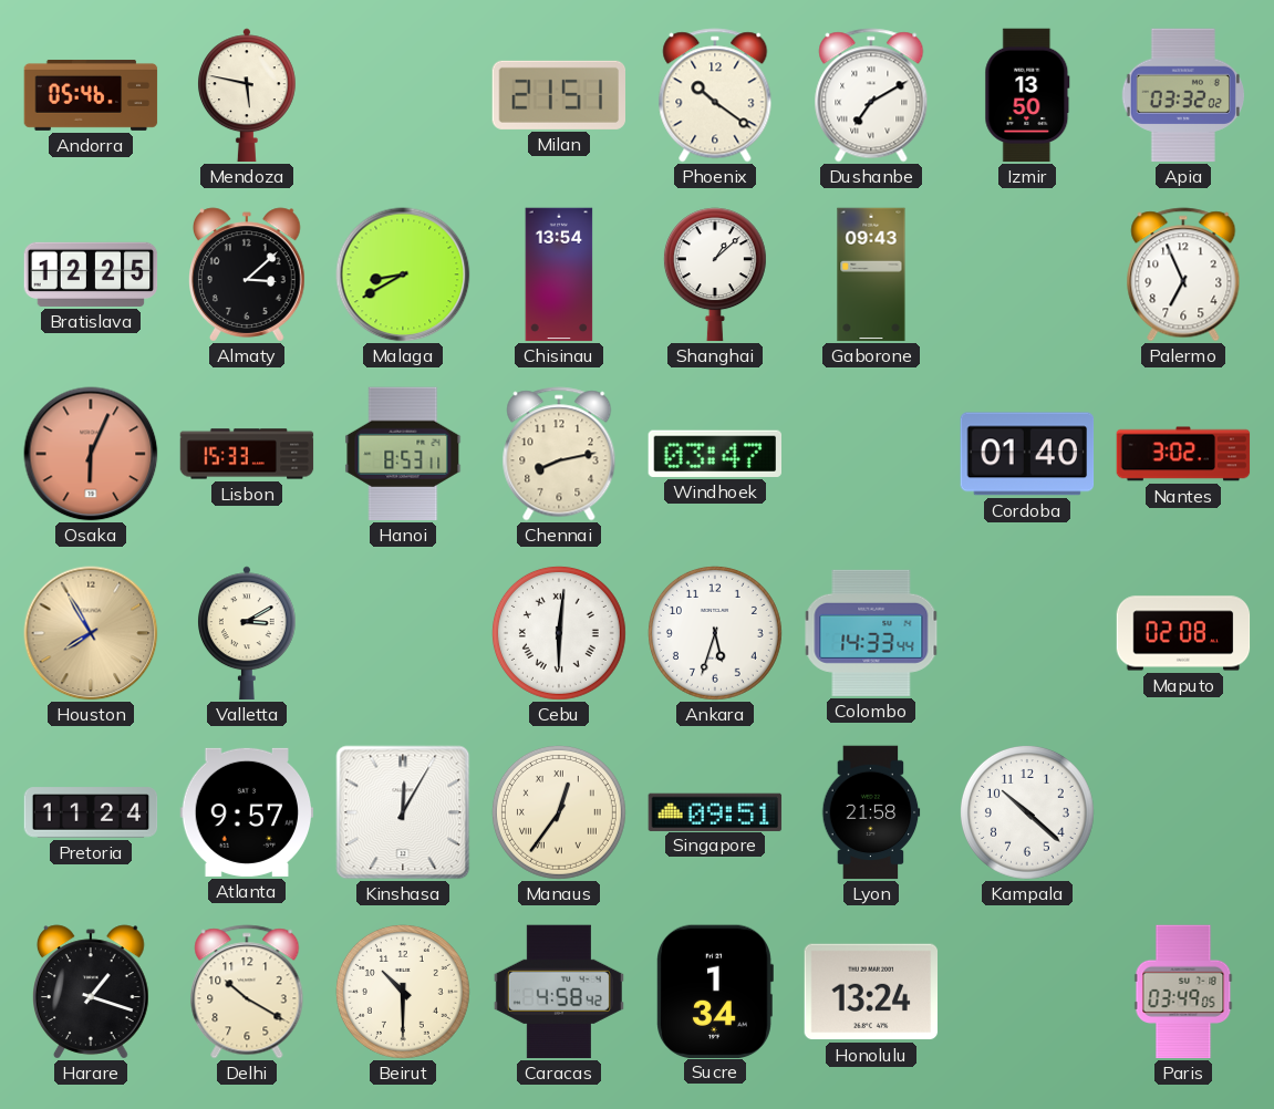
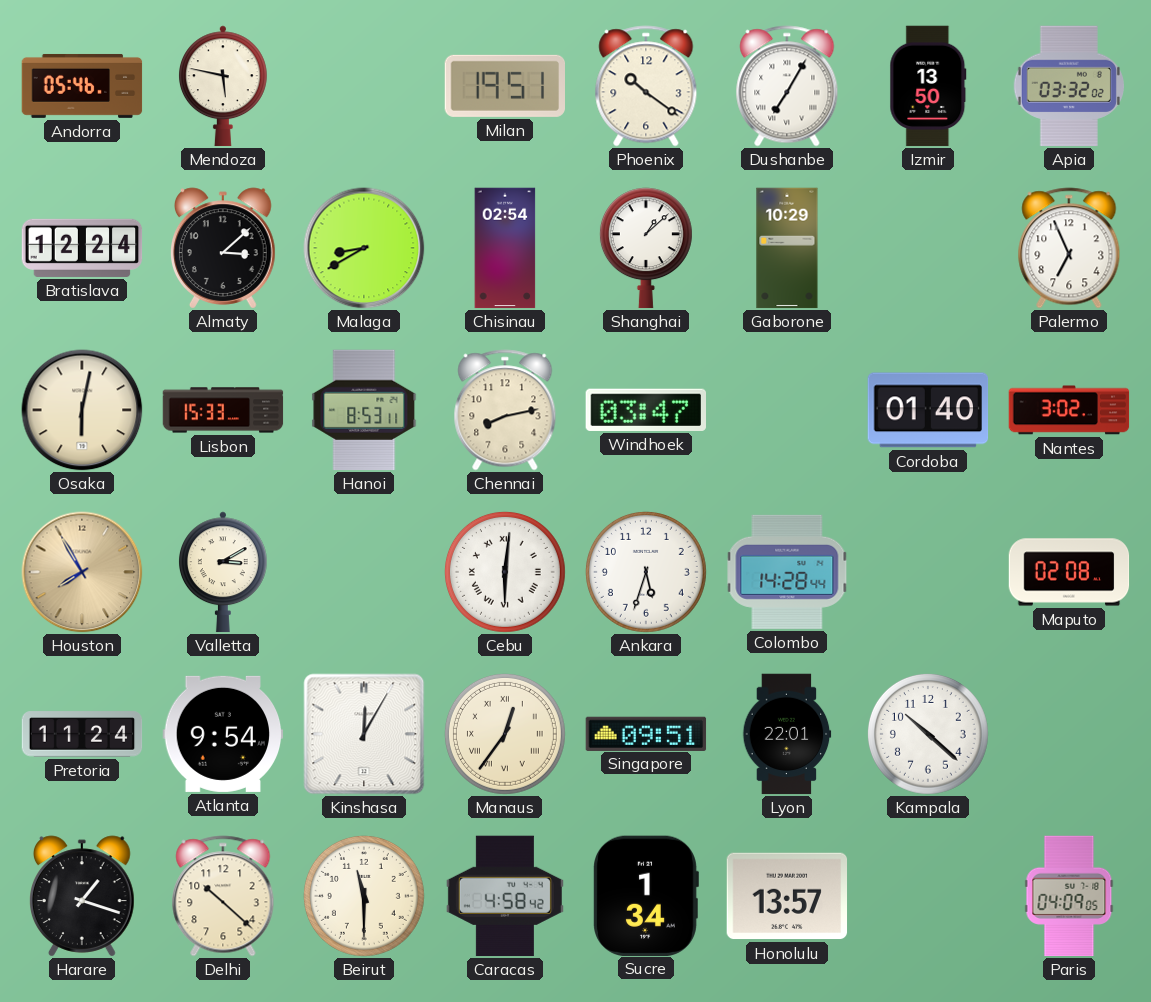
Milan: 21:51 -> 19:51 (504, 86)
Dushanbe: 7:10 -> 7:05 (787, 86)
Bratislava: 12:25 -> 12:24 (82, 248)
Chisinau: 13:54 -> 02:54 (505, 248)
Gaborone: 09:43 -> 10:29 (787, 248)
Osaka: 6:04 -> 6:02 (82, 410)
Osaka dial: salmon -> cream (82, 410)
Colombo: 14:33 -> 14:28 (787, 572)
Atlanta: 9:57 -> 9:54 (223, 734)
Lyon: 21:58 -> 22:01 (787, 734)
Delhi: 10:20 -> 10:22 (223, 896)
Beirut: 10:30 -> 11:30 (364, 896)
Honolulu: 13:24 -> 13:57 (787, 896)
Paris: 03:49 -> 04:09 (1069, 896)
